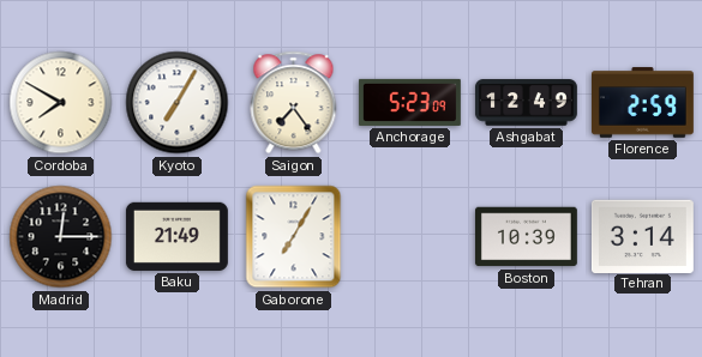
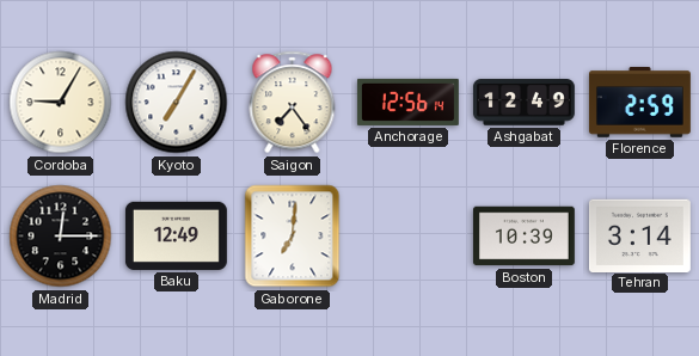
Cordoba: 7:50 -> 9:05 (61, 103)
Anchorage: 5:23 -> 12:56 (407, 102)
Baku: 21:49 -> 12:49 (176, 235)
Gaborone: 7:05 -> 7:01 (293, 237)
